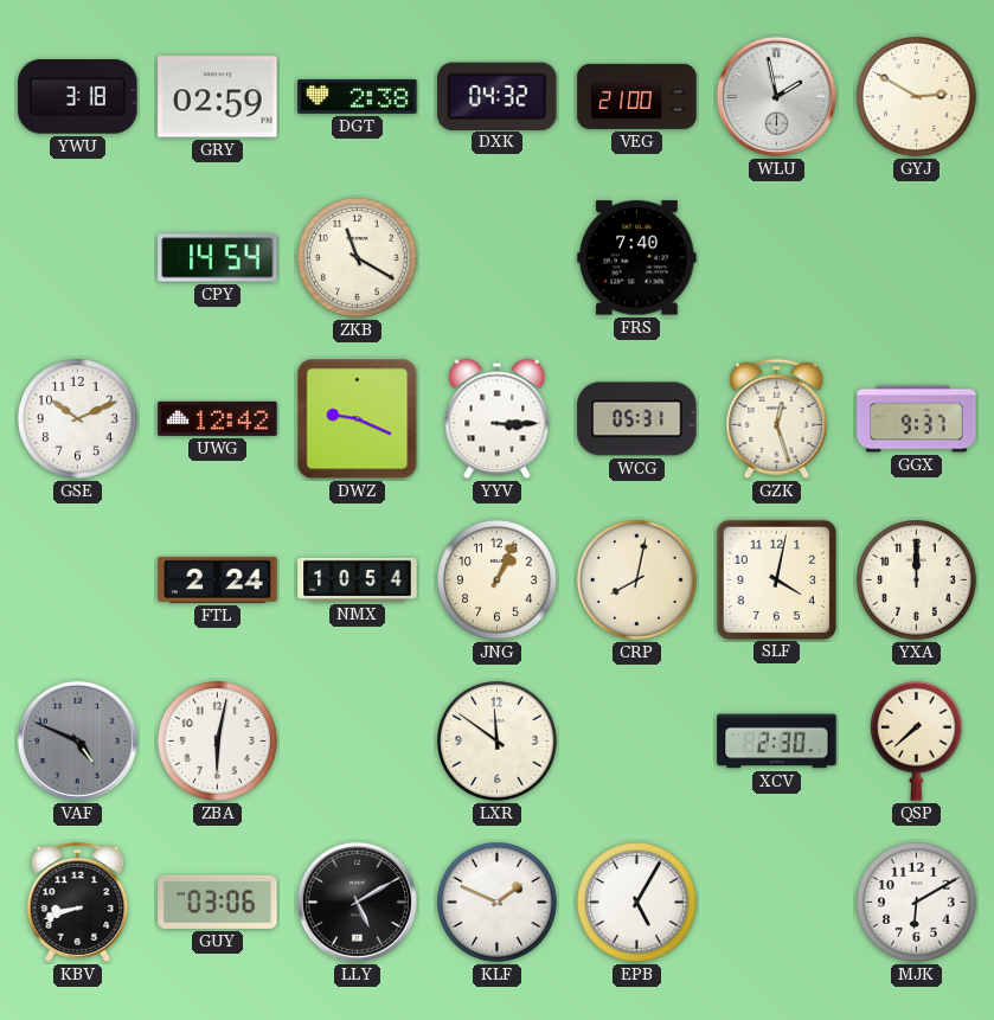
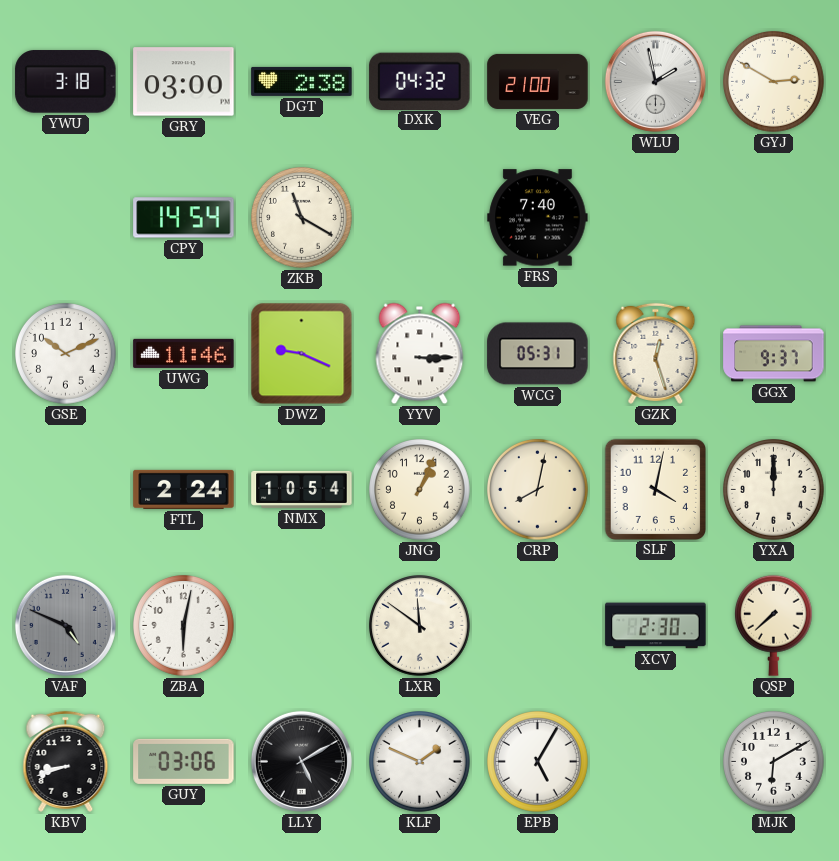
GRY: 02:59 -> 03:00 (184, 82)
UWG: 12:42 -> 11:46 (184, 353)
